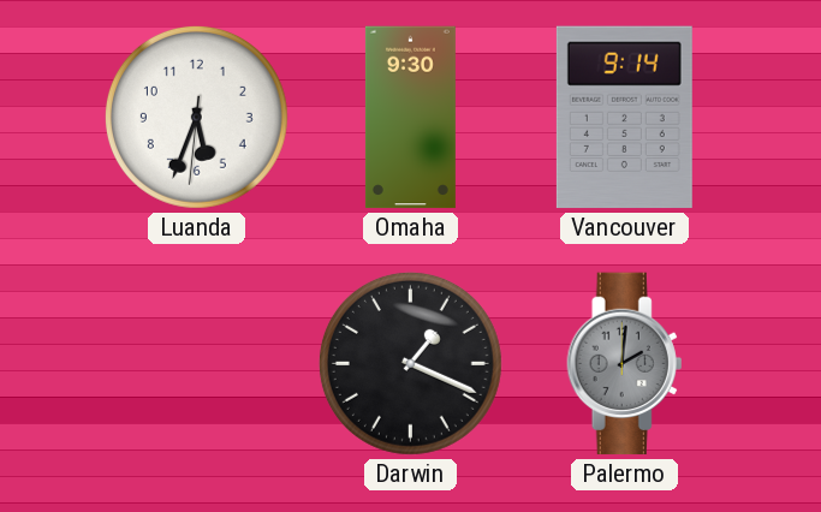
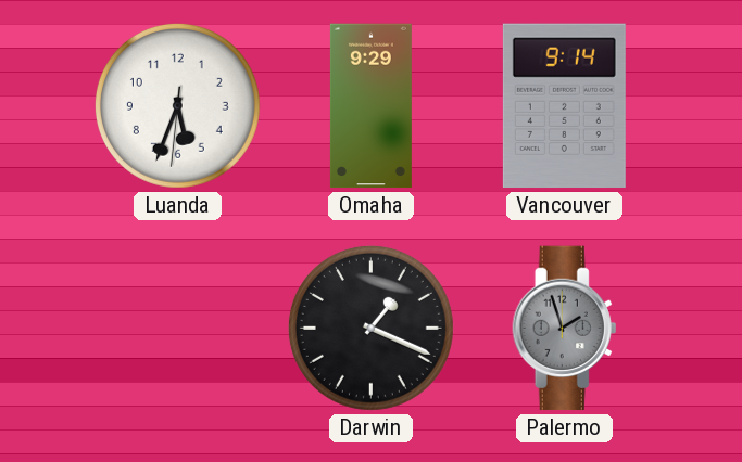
Omaha: 9:30 -> 9:29 (370, 106)
Palermo: 2:01 -> 1:57 (565, 329)
